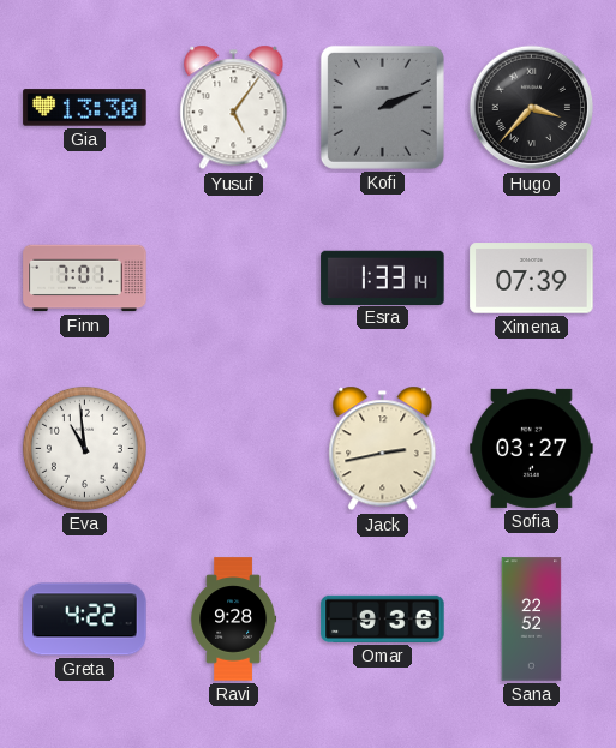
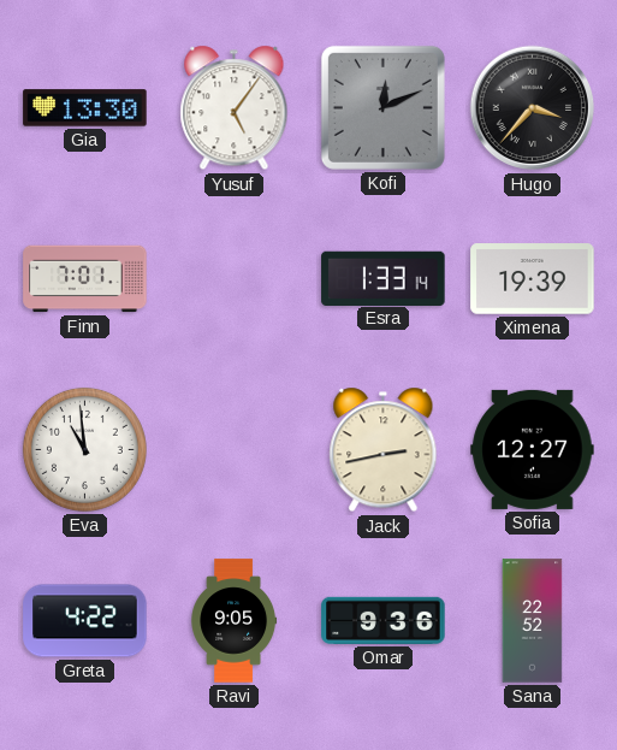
Kofi: 2:11 -> 12:11 (382, 107)
Ximena: 07:39 -> 19:39 (533, 279)
Sofia: 03:27 -> 12:27 (533, 449)
Ravi: 9:28 -> 9:05 (235, 621)
